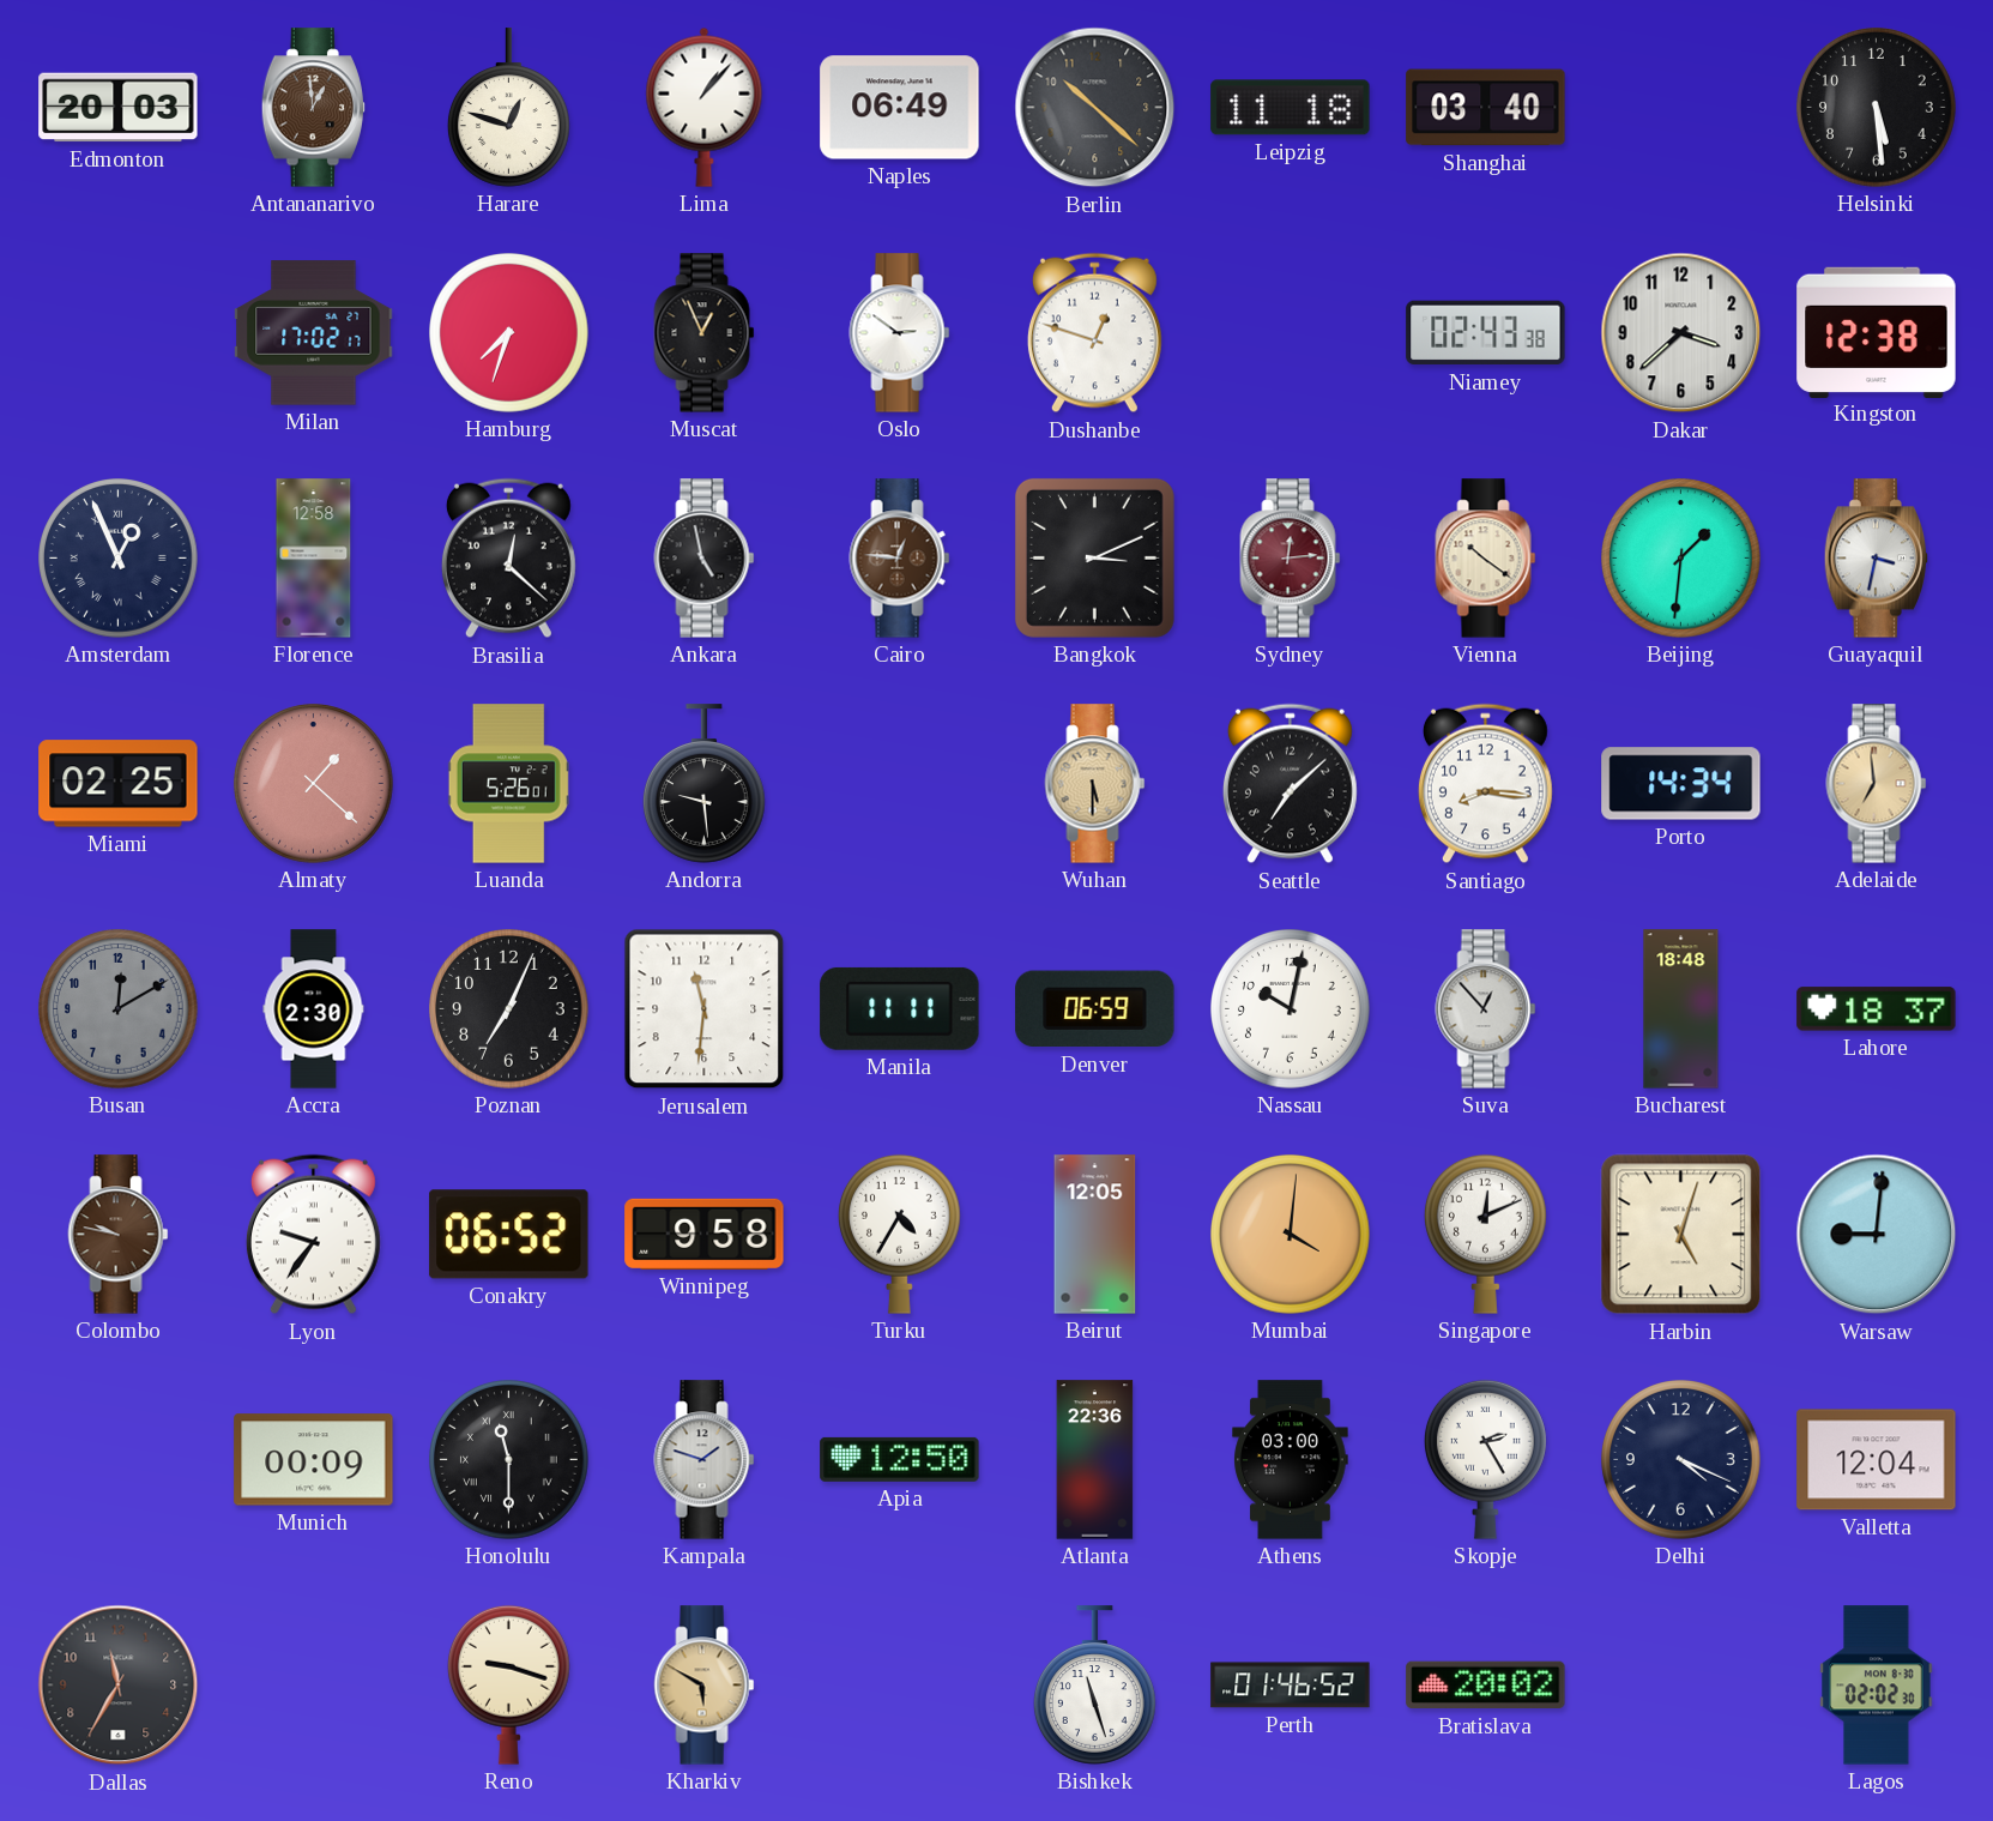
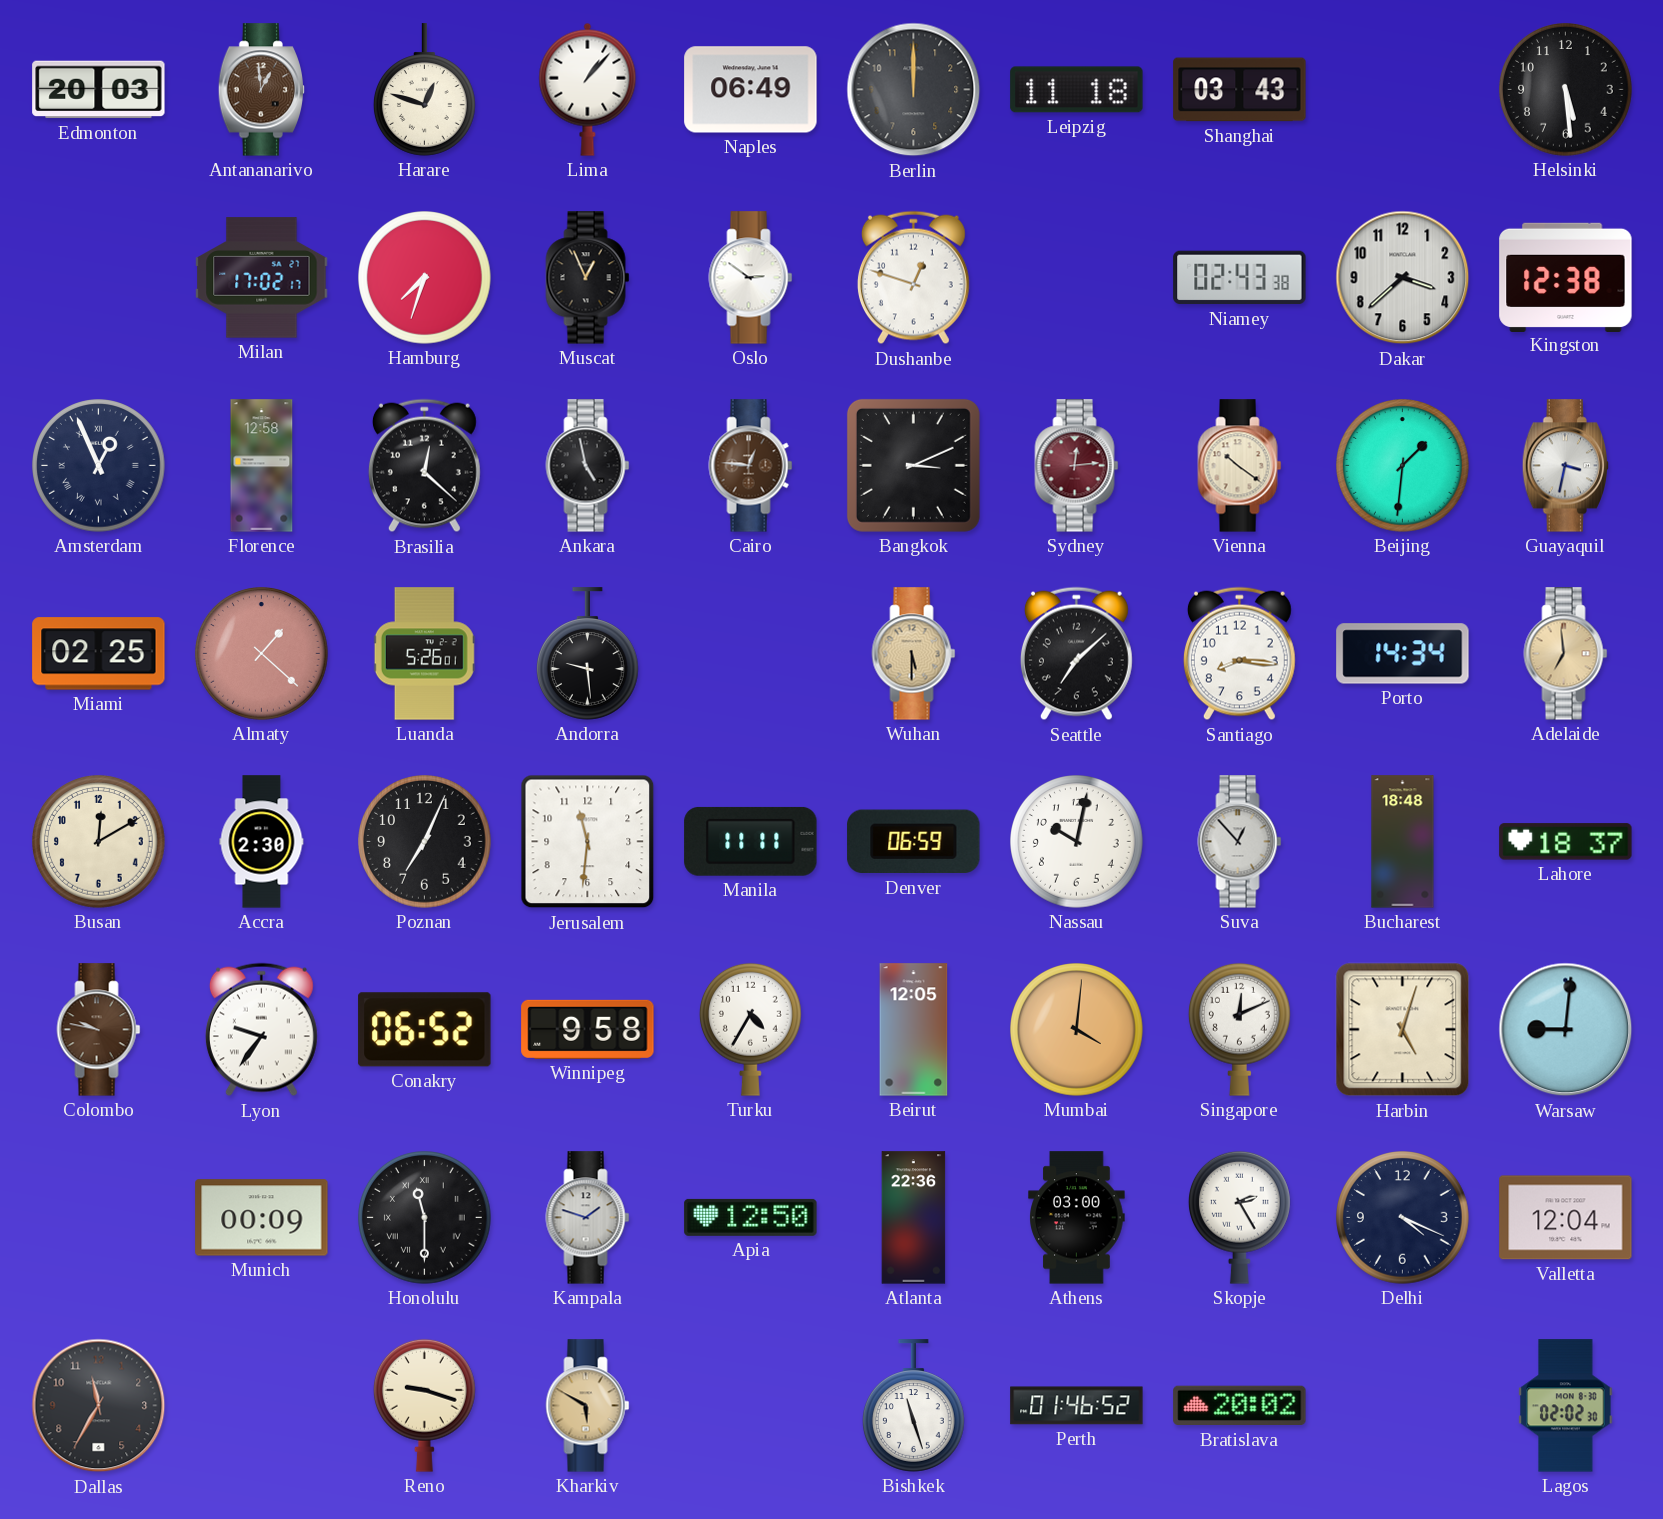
Berlin: 10:22 -> 12:00 (914, 90)
Shanghai: 03:40 -> 03:43 (1240, 90)
Busan dial: grey -> cream (99, 842)
